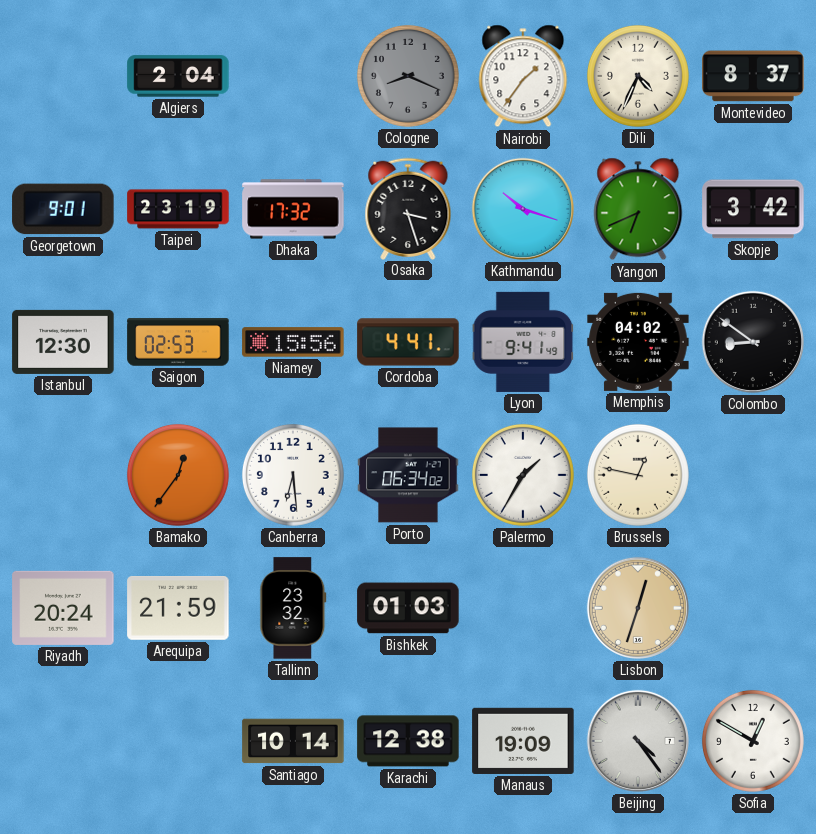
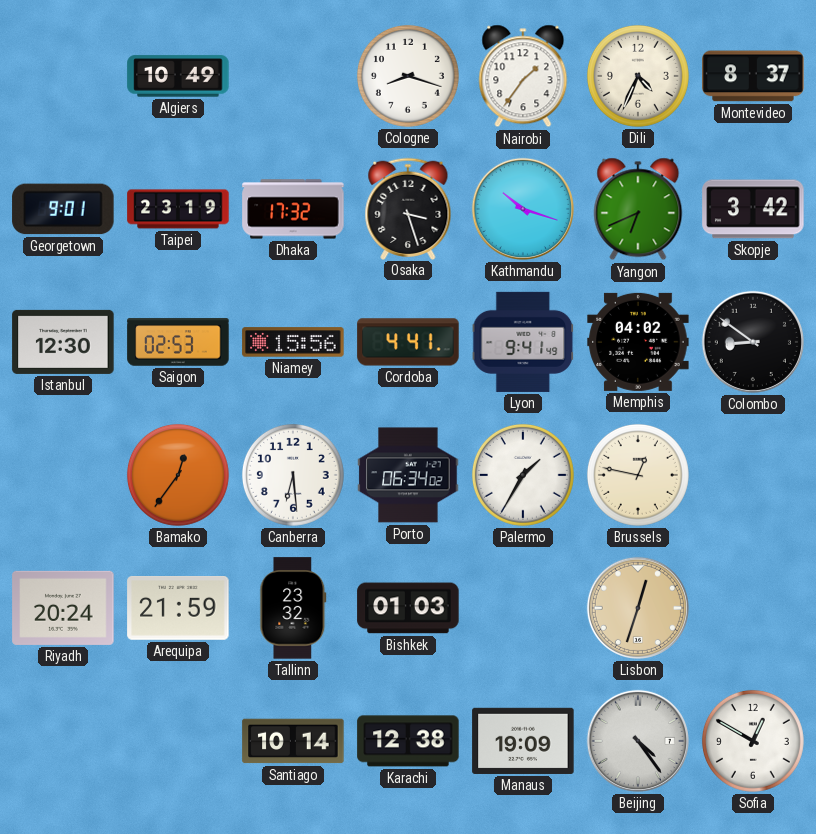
Algiers: 2:04 -> 10:49 (178, 76)
Cologne: 8:19 -> 8:18 (408, 76)
Cologne dial: grey -> white (408, 76)
